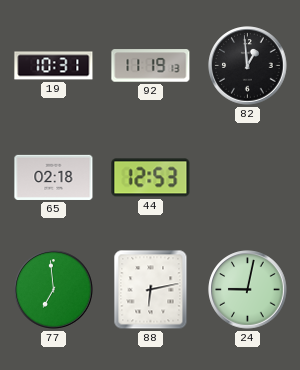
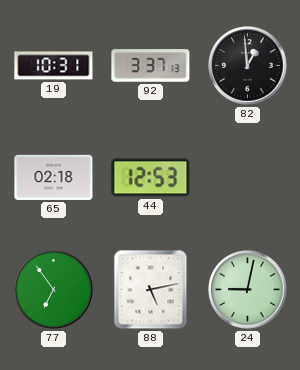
92: 11:19 -> 3:37 (151, 66)
77: 6:59 -> 6:54 (54, 290)
88: 6:13 -> 5:13 (151, 290)
